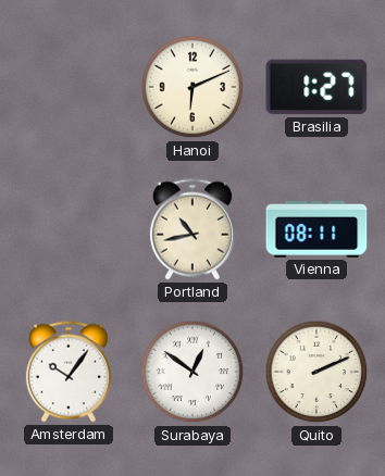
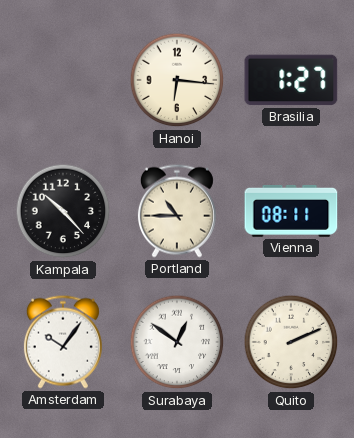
Hanoi: 6:11 -> 6:16 (177, 80)
Kampala: none -> 10:23 (63, 211)
Portland: 10:43 -> 10:45 (177, 211)
